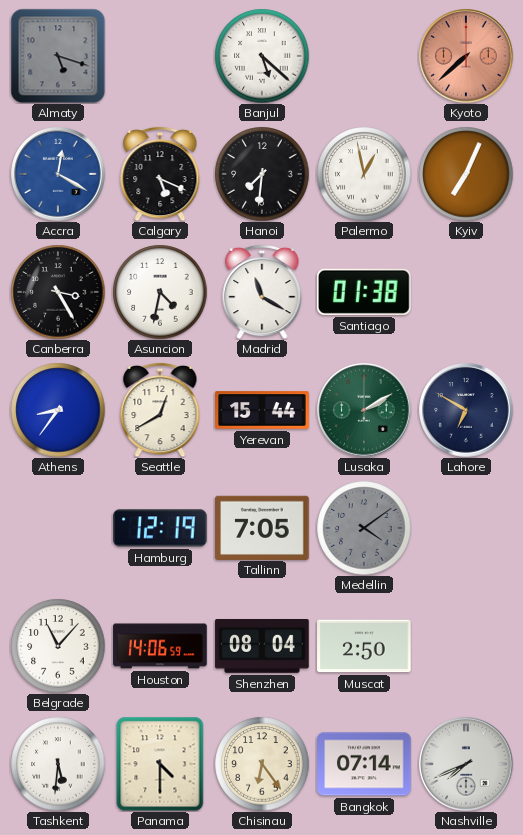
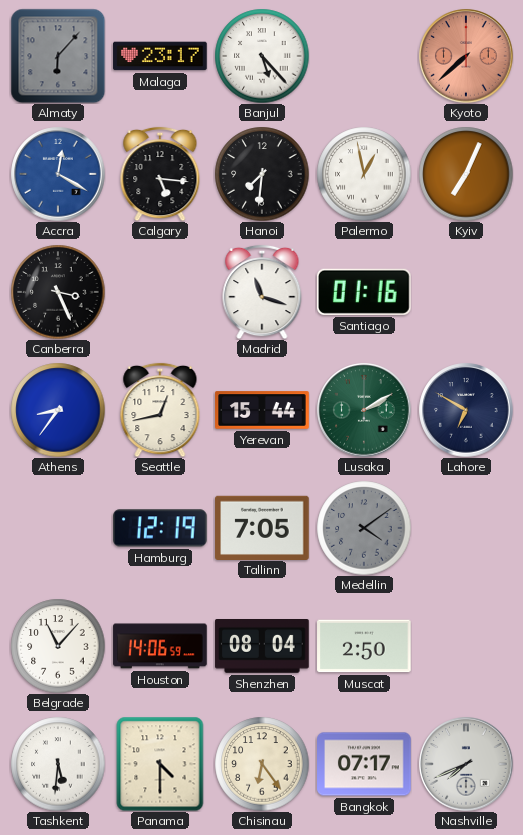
Almaty: 5:18 -> 6:07 (58, 56)
Malaga: none -> 23:17 (160, 56)
Banjul: 5:22 -> 5:23 (262, 56)
Calgary: 5:19 -> 5:16 (160, 174)
Canberra: 3:25 -> 3:26 (58, 292)
Asuncion: 4:32 -> none (160, 292)
Madrid: 11:20 -> 11:18 (262, 292)
Santiago: 01:38 -> 01:16 (364, 292)
Seattle: 12:40 -> 12:43 (160, 410)
Bangkok: 07:14 -> 07:17 (364, 764)
